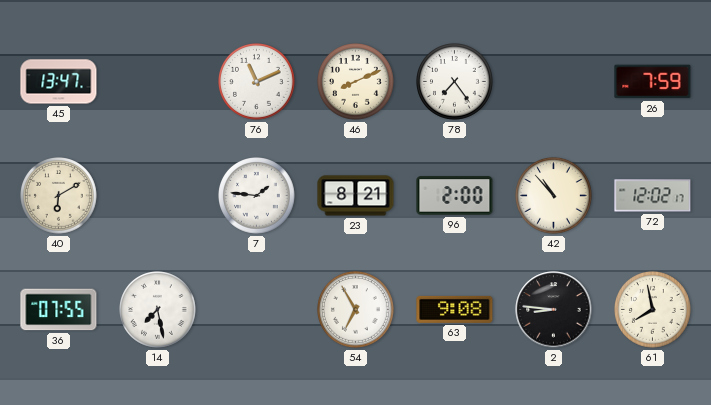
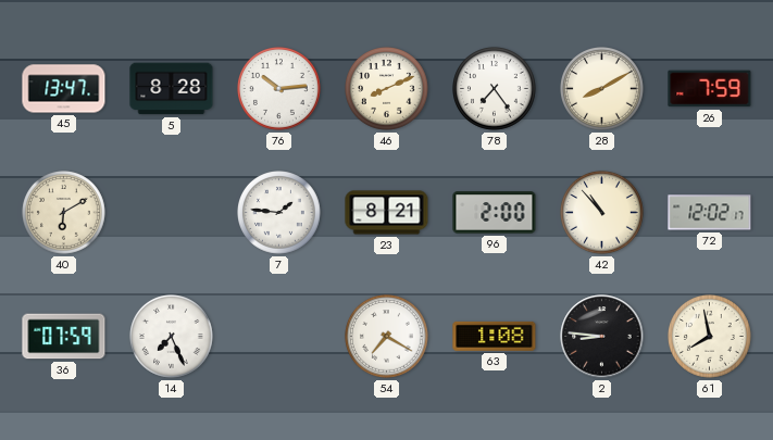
5: none -> 8:28 (172, 89)
76: 11:11 -> 10:14 (279, 89)
28: none -> 8:10 (602, 89)
36: 07:55 -> 07:59 (64, 337)
14: 7:28 -> 7:26 (172, 337)
54: 6:55 -> 7:20 (387, 337)
63: 9:08 -> 1:08 (495, 336)
